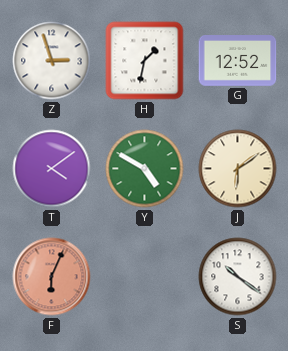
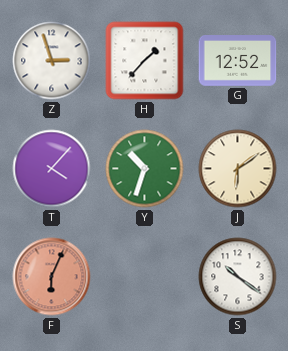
H: 1:32 -> 1:37 (145, 61)
T: 4:09 -> 4:07 (52, 169)
Y: 4:50 -> 10:33 (145, 169)
